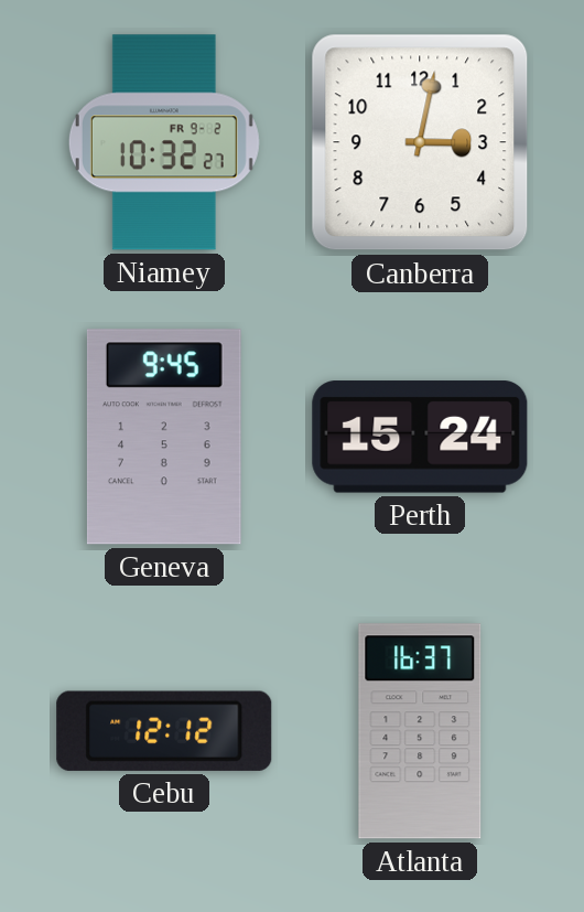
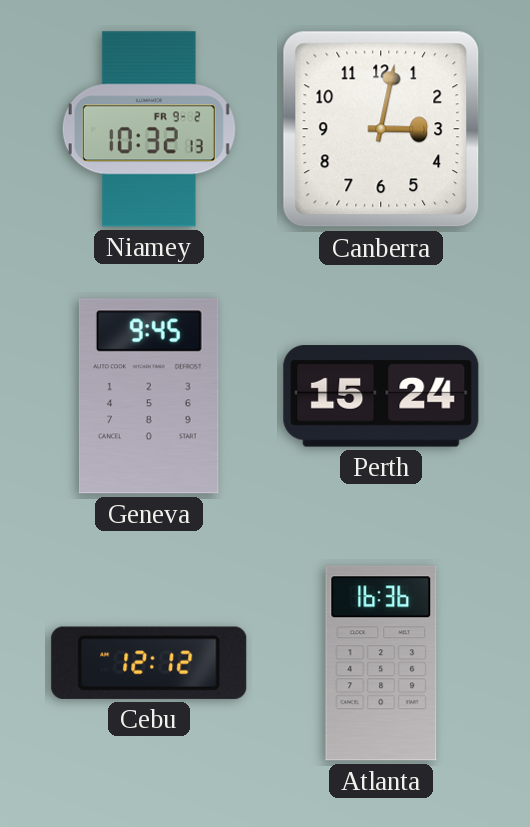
Niamey: 10:32:27 -> 10:32:13 (149, 129)
Atlanta: 16:37 -> 16:36 (381, 663)
